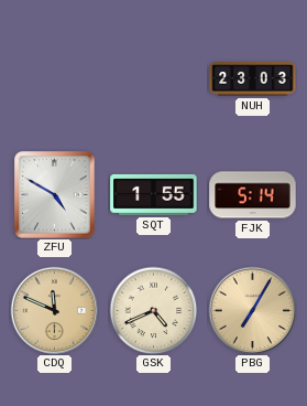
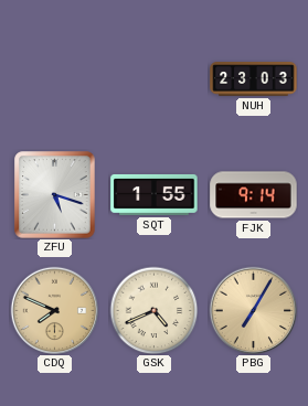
ZFU: 4:50 -> 5:18 (55, 195)
FJK: 5:14 -> 9:14 (254, 195)
CDQ: 11:49 -> 7:49 (54, 310)
